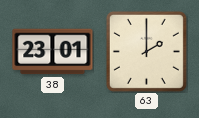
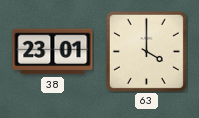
63: 2:00 -> 4:00 (146, 51)
